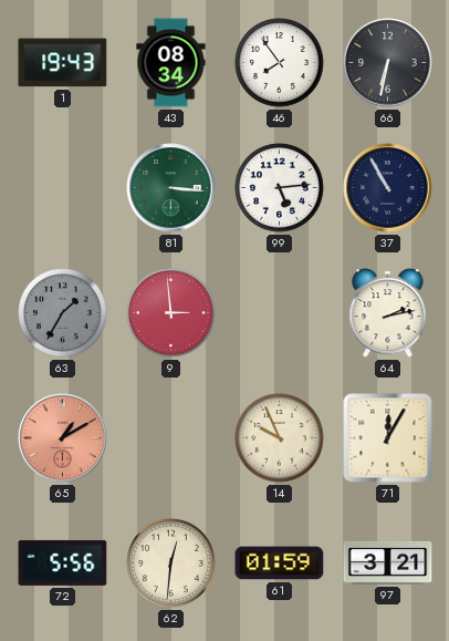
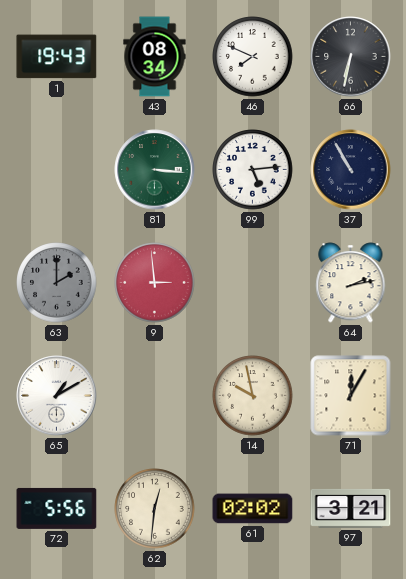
46: 7:54 -> 7:49 (253, 57)
63: 1:35 -> 2:00 (57, 283)
65 dial: salmon -> white (57, 396)
14: 9:56 -> 9:58 (253, 396)
61: 01:59 -> 02:02 (253, 509)
